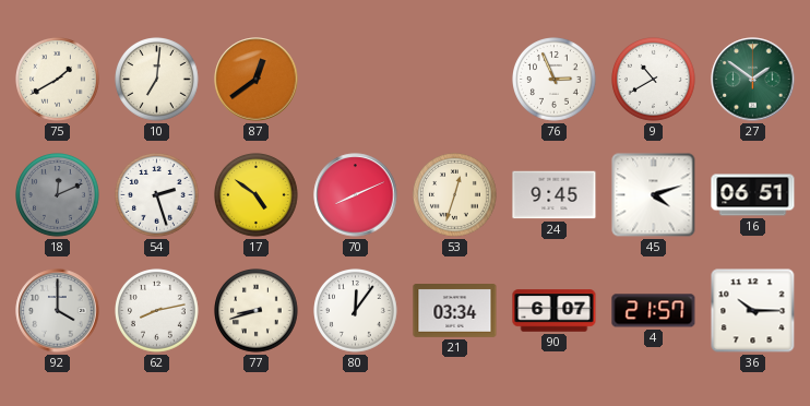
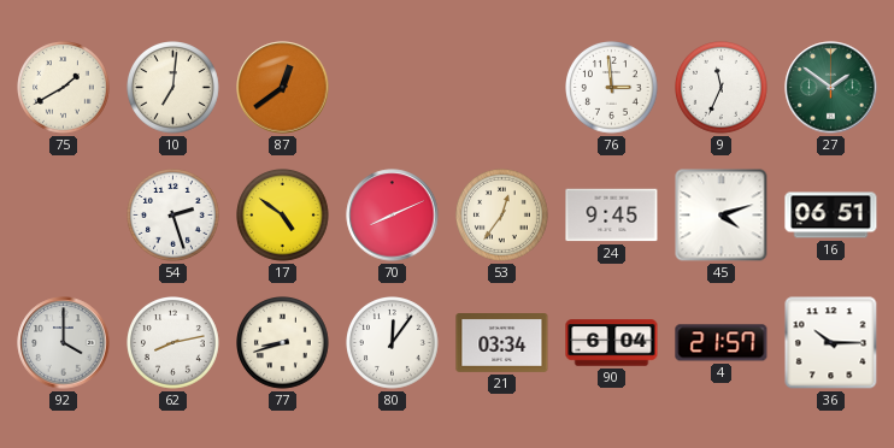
76: 2:56 -> 2:59 (612, 88)
9: 10:40 -> 11:34 (722, 88)
18: 12:11 -> none (58, 195)
53: 12:33 -> 12:36 (502, 216)
90: 6:07 -> 6:04 (612, 343)
